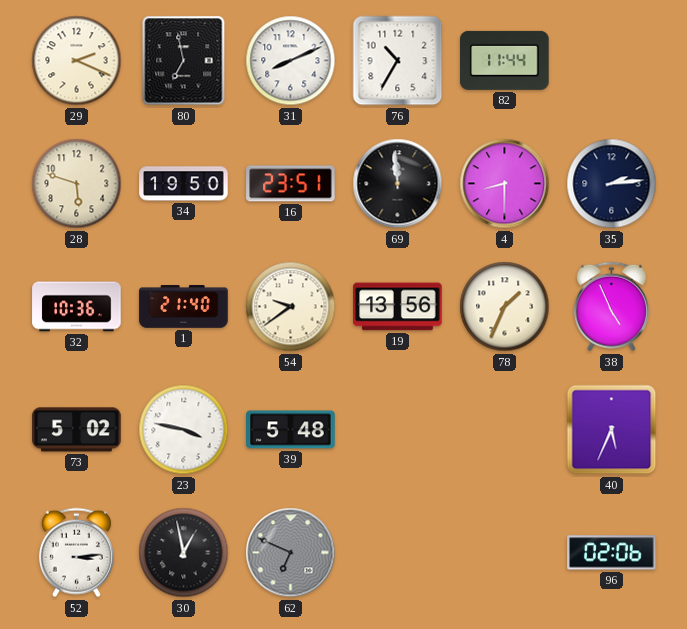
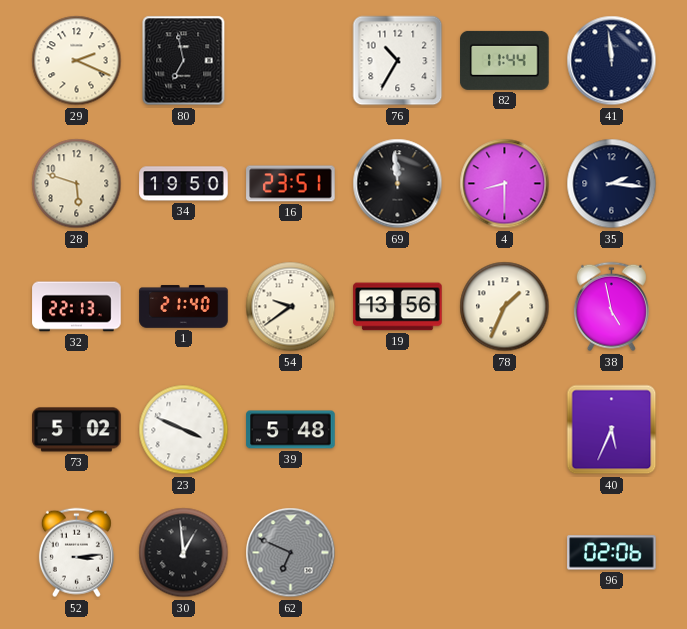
31: 8:11 -> none (291, 61)
41: none -> 11:59 (612, 61)
35: 2:14 -> 2:16 (612, 184)
32: 10:36 -> 22:13 (77, 307)
38: 4:56 -> 4:58 (611, 307)
23: 3:47 -> 3:49 (184, 430)
30: 12:58 -> 12:59 (184, 553)
